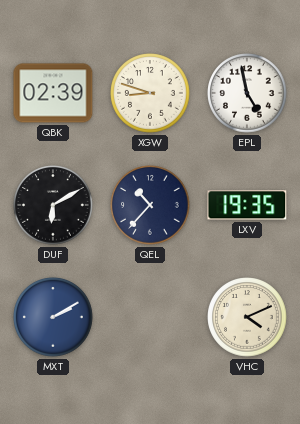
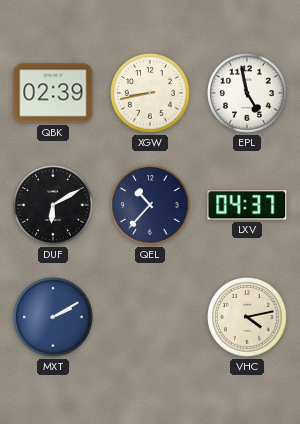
XGW: 8:48 -> 8:43 (150, 93)
LXV: 19:35 -> 04:37 (247, 205)
VHC: 4:11 -> 4:13 (247, 317)
